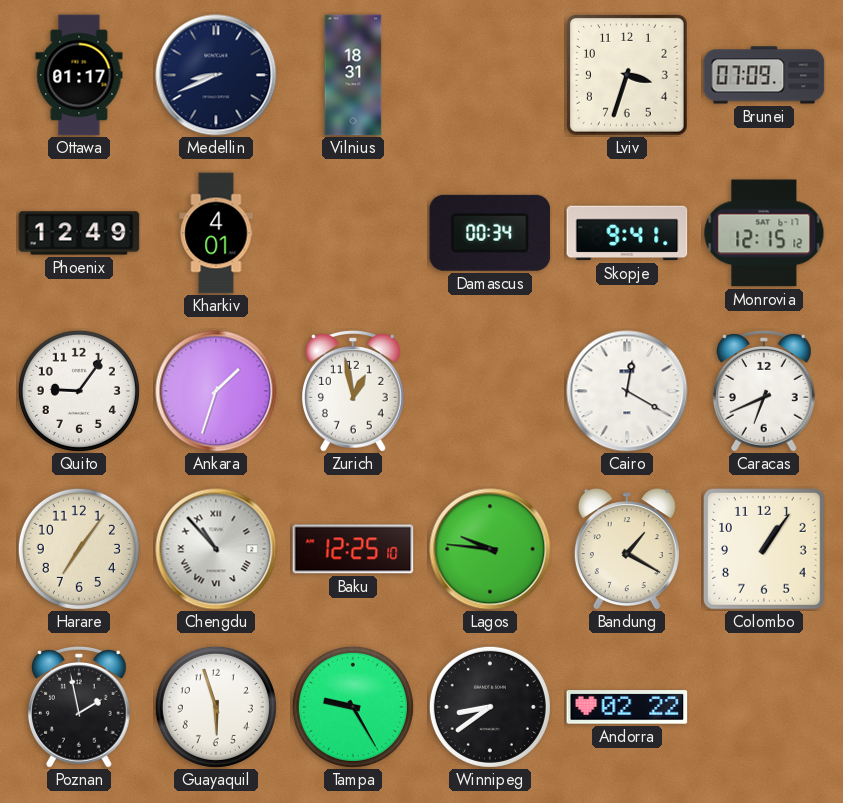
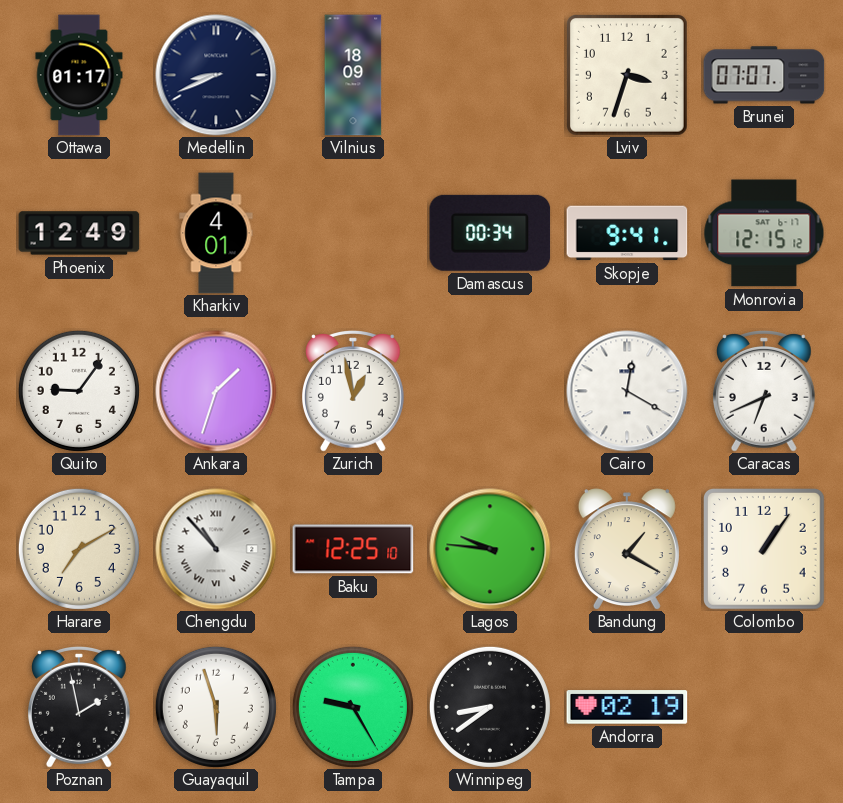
Vilnius: 18:31 -> 18:09 (353, 75)
Brunei: 07:09 -> 07:07 (764, 75)
Harare: 7:06 -> 7:10 (79, 549)
Andorra: 02:22 -> 02:19 (627, 707)
